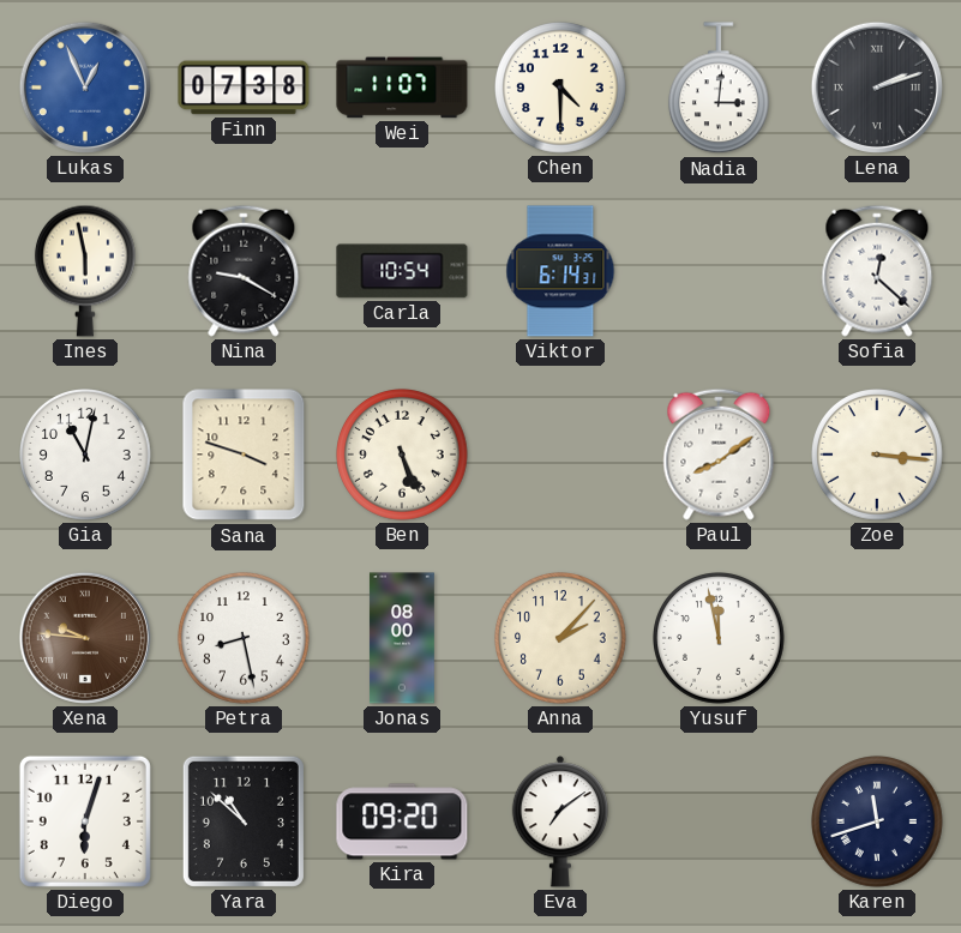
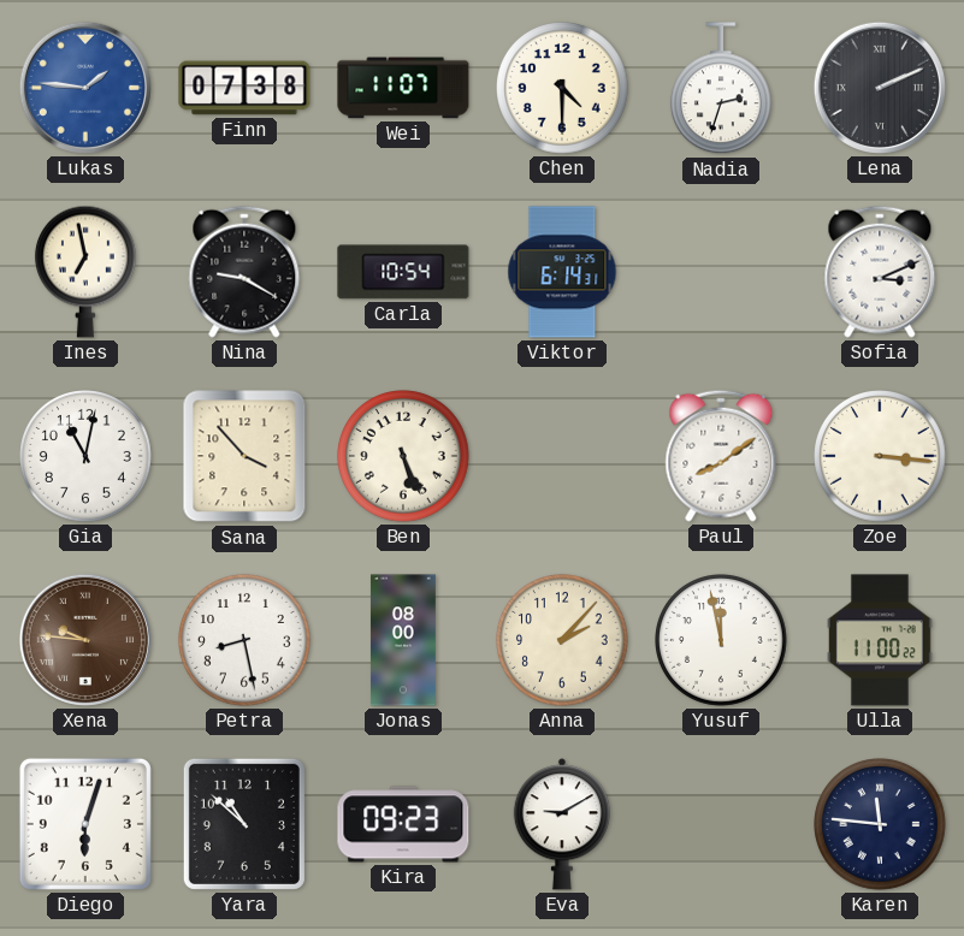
Lukas: 12:56 -> 1:46 (85, 88)
Nadia: 3:01 -> 2:33 (721, 89)
Lena: 2:12 -> 2:11 (880, 88)
Ines: 5:58 -> 6:58 (85, 272)
Sofia: 12:22 -> 3:11 (880, 272)
Sana: 3:48 -> 3:53 (244, 456)
Ulla: none -> 11:00 (880, 640)
Kira: 09:20 -> 09:23 (403, 824)
Eva: 7:09 -> 9:10 (561, 824)
Karen: 11:42 -> 11:46 (881, 825)
